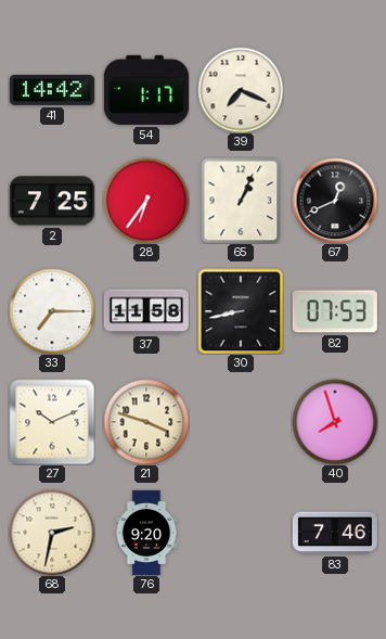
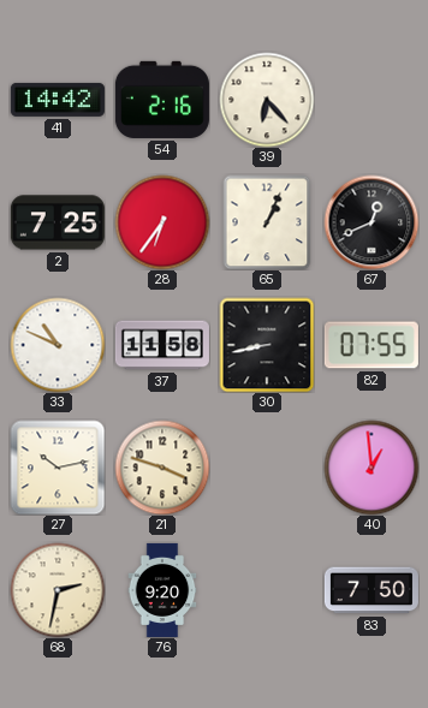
54: 1:17 -> 2:16 (162, 100)
39: 7:19 -> 6:23 (267, 100)
33: 7:15 -> 10:49 (58, 345)
82: 07:53 -> 07:55 (371, 345)
27: 10:11 -> 10:13 (58, 468)
40: 7:57 -> 12:59 (371, 468)
83: 7:46 -> 7:50 (371, 590)
